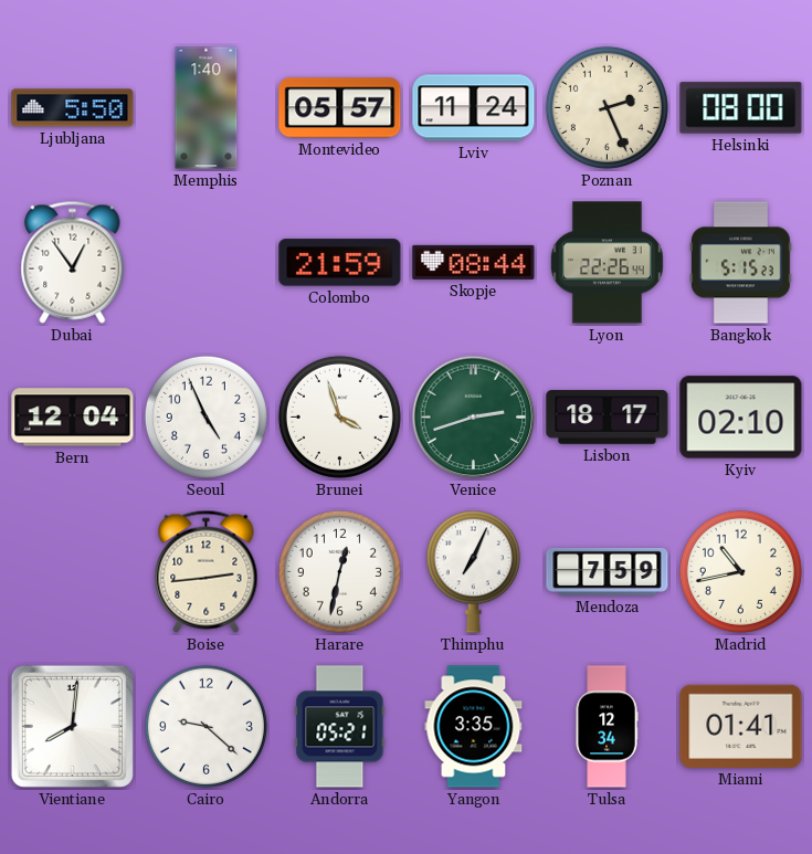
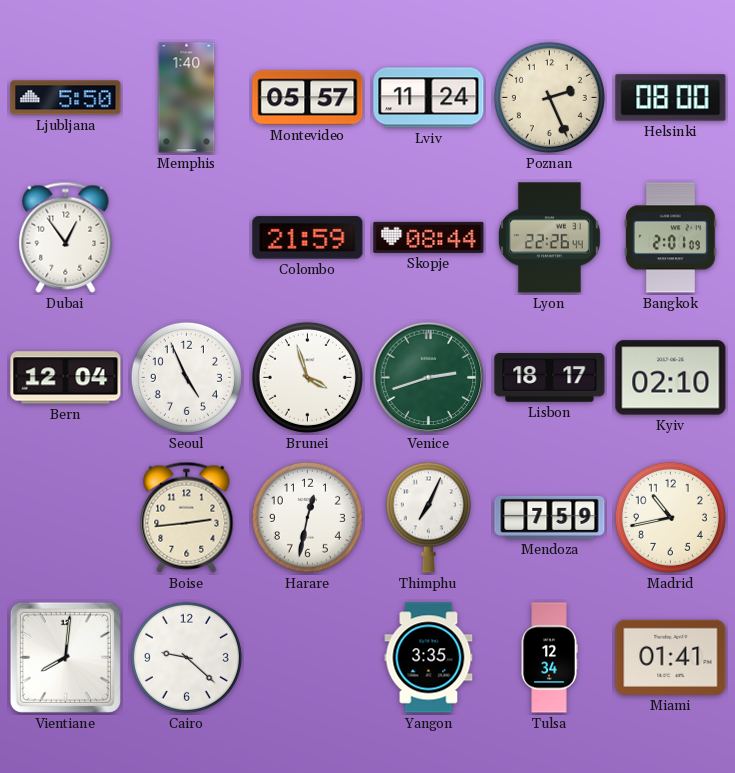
Bangkok: 5:15 -> 2:01 (671, 238)
Andorra: 05:21 -> none (340, 727)
